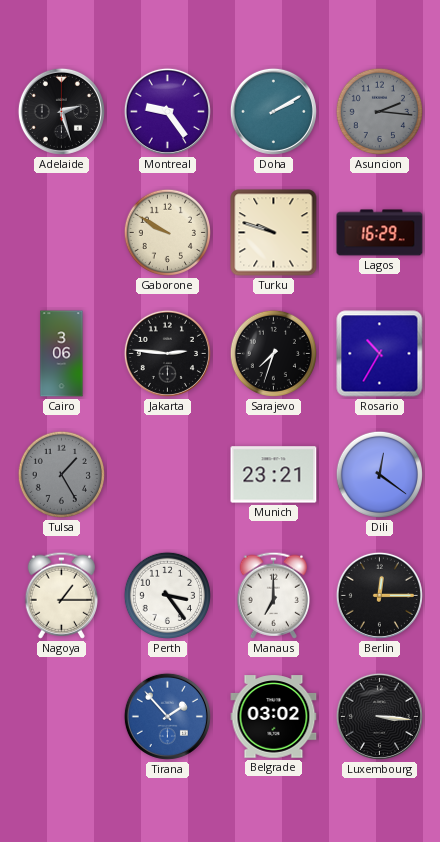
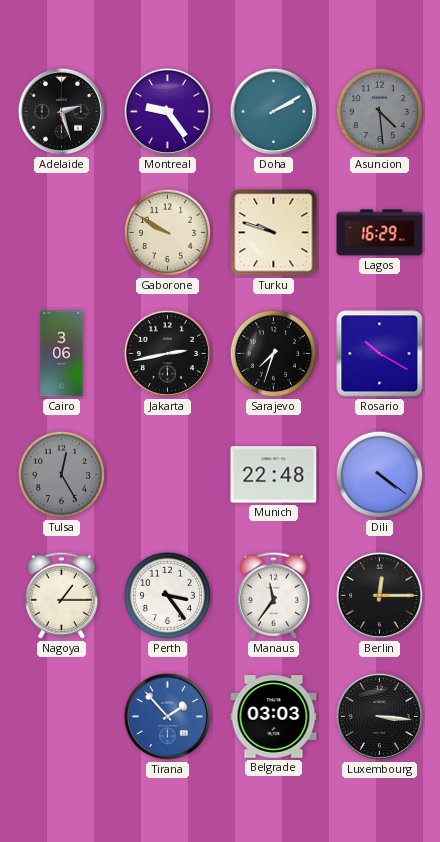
Asuncion: 2:16 -> 4:29 (379, 111)
Jakarta: 2:46 -> 2:43 (167, 353)
Rosario: 10:35 -> 10:20 (380, 354)
Tulsa: 1:25 -> 12:25 (61, 474)
Munich: 23:21 -> 22:48 (274, 475)
Dili: 12:21 -> 4:21 (379, 474)
Manaus: 7:00 -> 11:36 (273, 595)
Belgrade: 03:02 -> 03:03 (274, 717)
